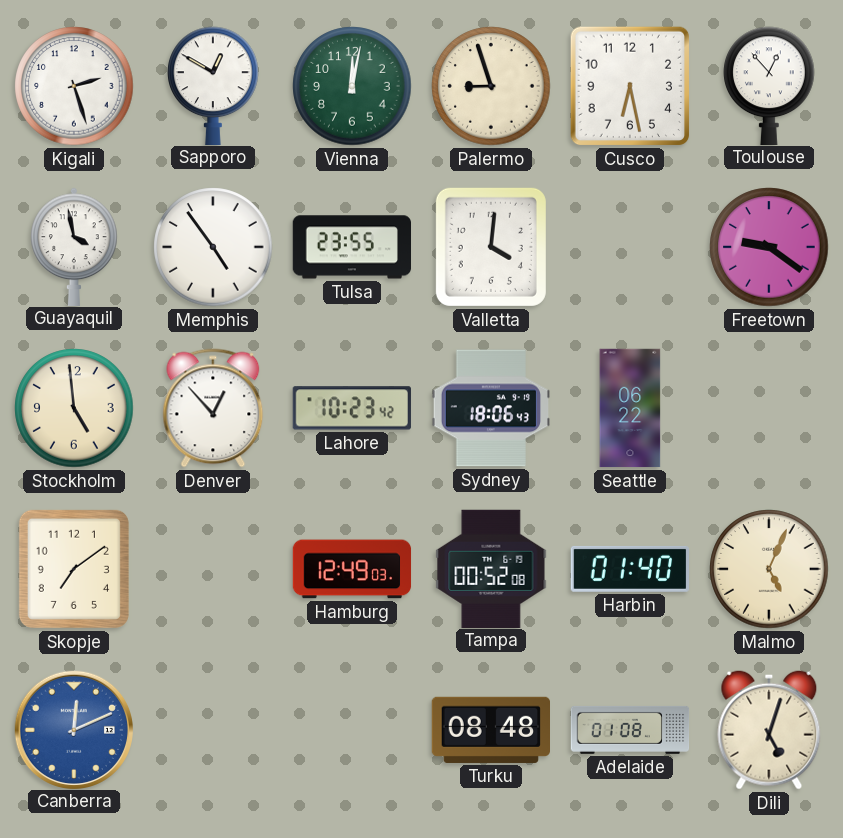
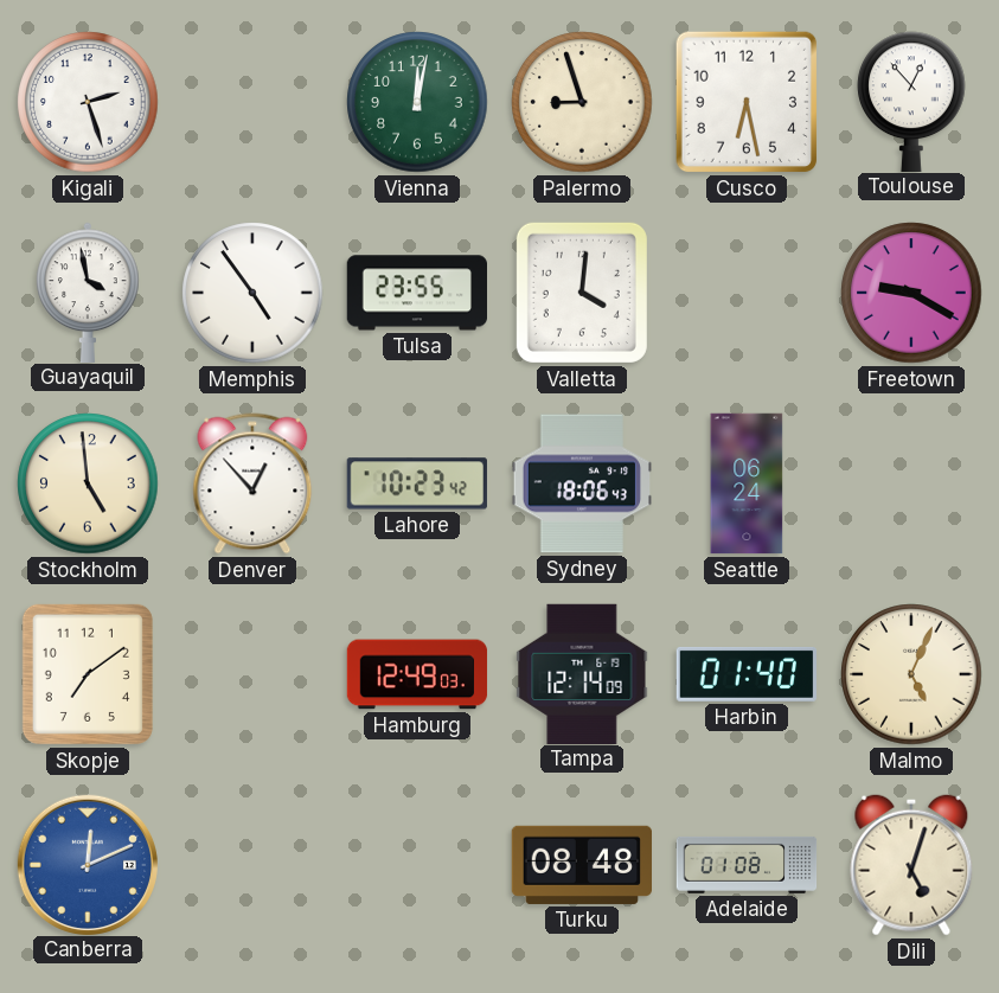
Sapporo: 12:50 -> none (213, 85)
Freetown: 9:21 -> 9:20 (911, 293)
Seattle: 06:22 -> 06:24 (747, 483)
Tampa: 00:52 -> 12:14 (582, 673)
